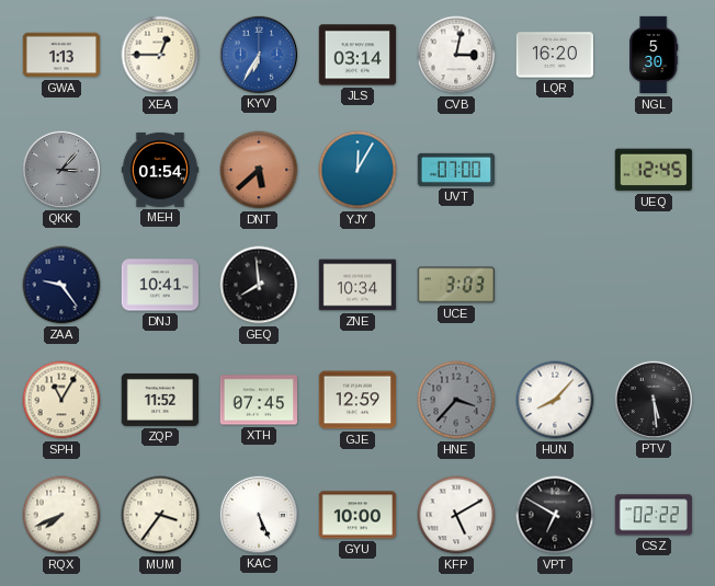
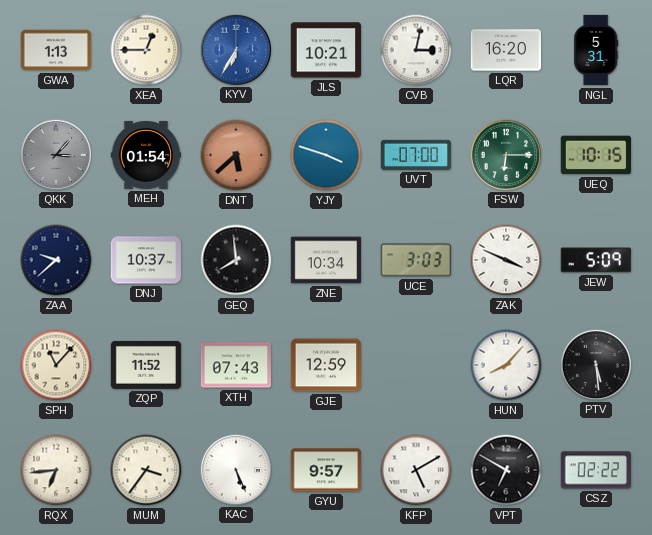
JLS: 03:14 -> 10:21 (326, 50)
NGL: 5:30 -> 5:31 (596, 50)
YJY: 12:05 -> 3:48 (326, 155)
FSW: none -> 6:15 (505, 154)
UEQ: 12:45 -> 10:15 (595, 155)
ZAA: 9:24 -> 9:38 (56, 260)
DNJ: 10:41 -> 10:37 (146, 260)
ZAK: none -> 3:49 (506, 260)
JEW: none -> 5:09 (596, 260)
SPH: 11:05 -> 11:07 (56, 365)
XTH: 07:45 -> 07:43 (235, 365)
HNE: 3:37 -> none (456, 400)
RQX: 7:41 -> 6:44 (56, 470)
GYU: 10:00 -> 9:57 (326, 470)
